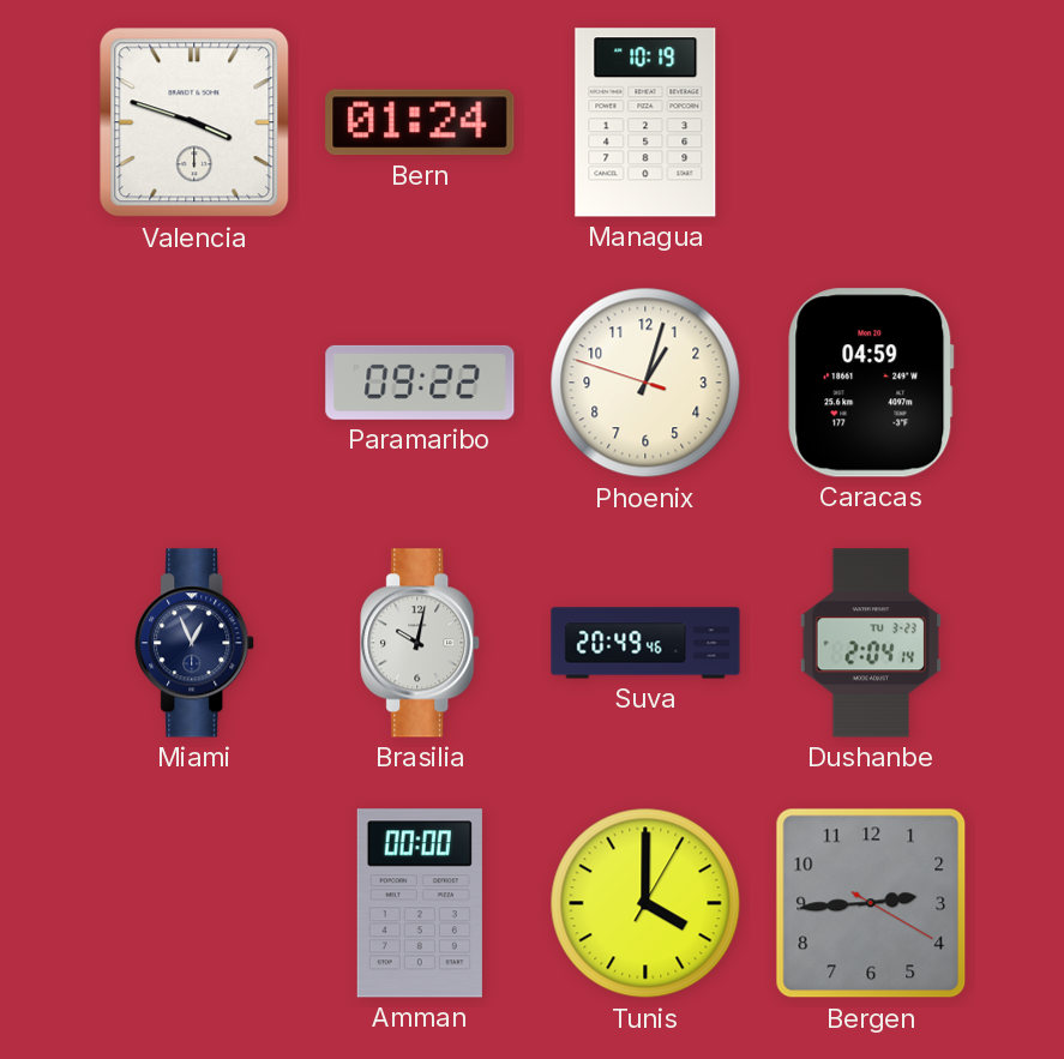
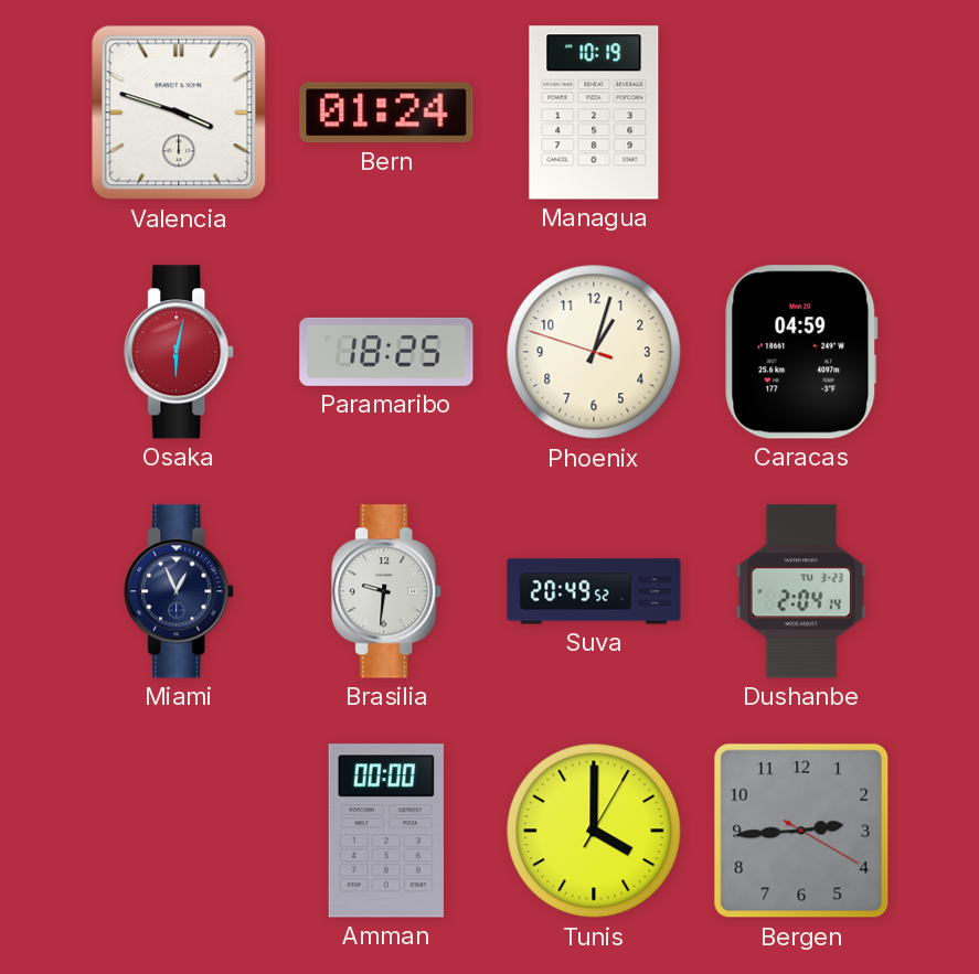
Osaka: none -> 6:02 (180, 352)
Paramaribo: 09:22 -> 18:25 (386, 352)
Brasilia: 10:02 -> 9:31 (387, 591)
Suva: 20:49:46 -> 20:49:52 (594, 591)
